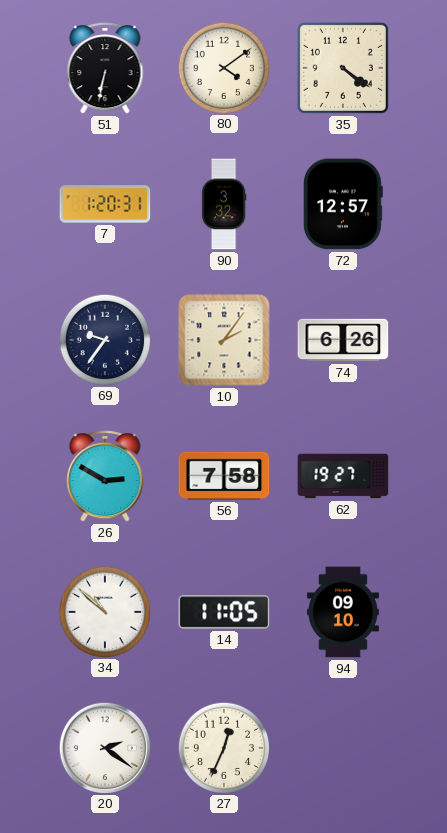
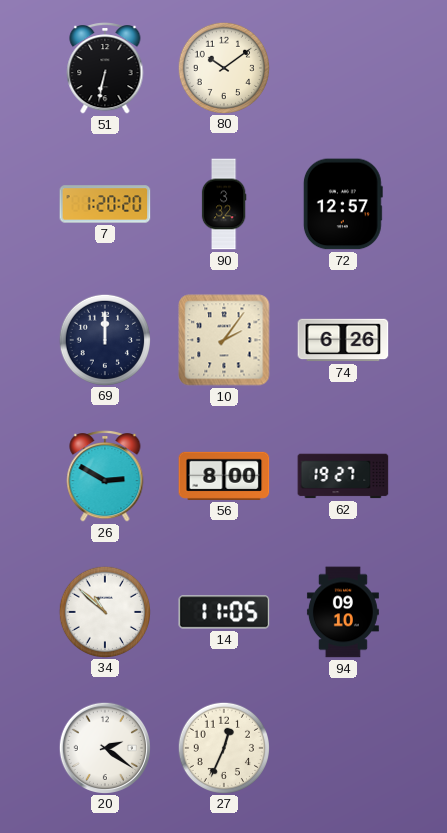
80: 4:09 -> 10:09 (223, 67)
35: 4:21 -> none (343, 68)
7: 1:20:31 -> 1:20:20 (105, 204)
69: 9:36 -> 12:00 (104, 339)
56: 7:58 -> 8:00 (224, 476)
